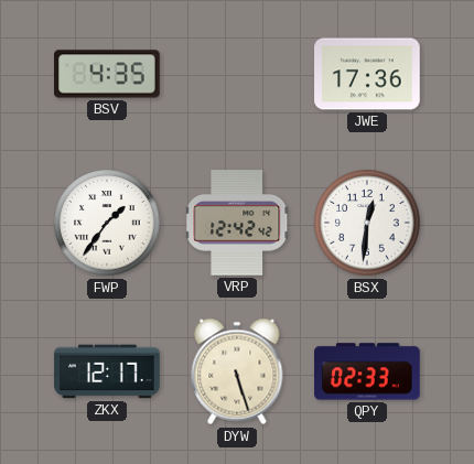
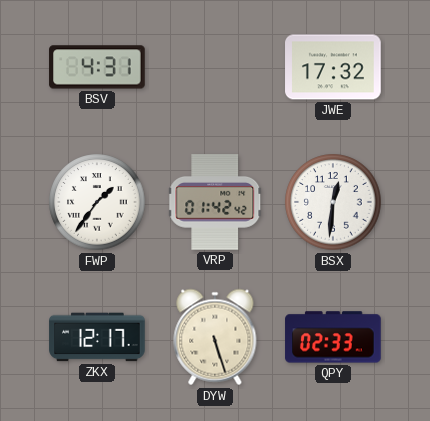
BSV: 4:35 -> 4:31 (97, 67)
JWE: 17:36 -> 17:32 (333, 67)
VRP: 12:42 -> 01:42 (216, 202)
